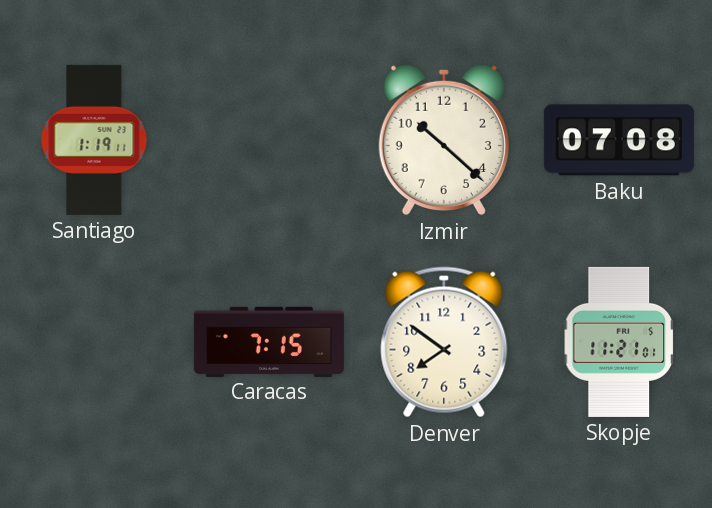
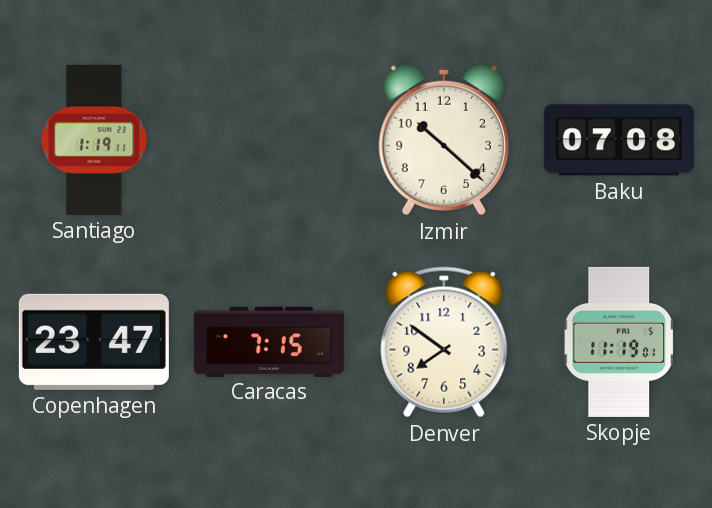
Copenhagen: none -> 23:47 (94, 342)
Skopje: 11:21 -> 11:19 (618, 342)
